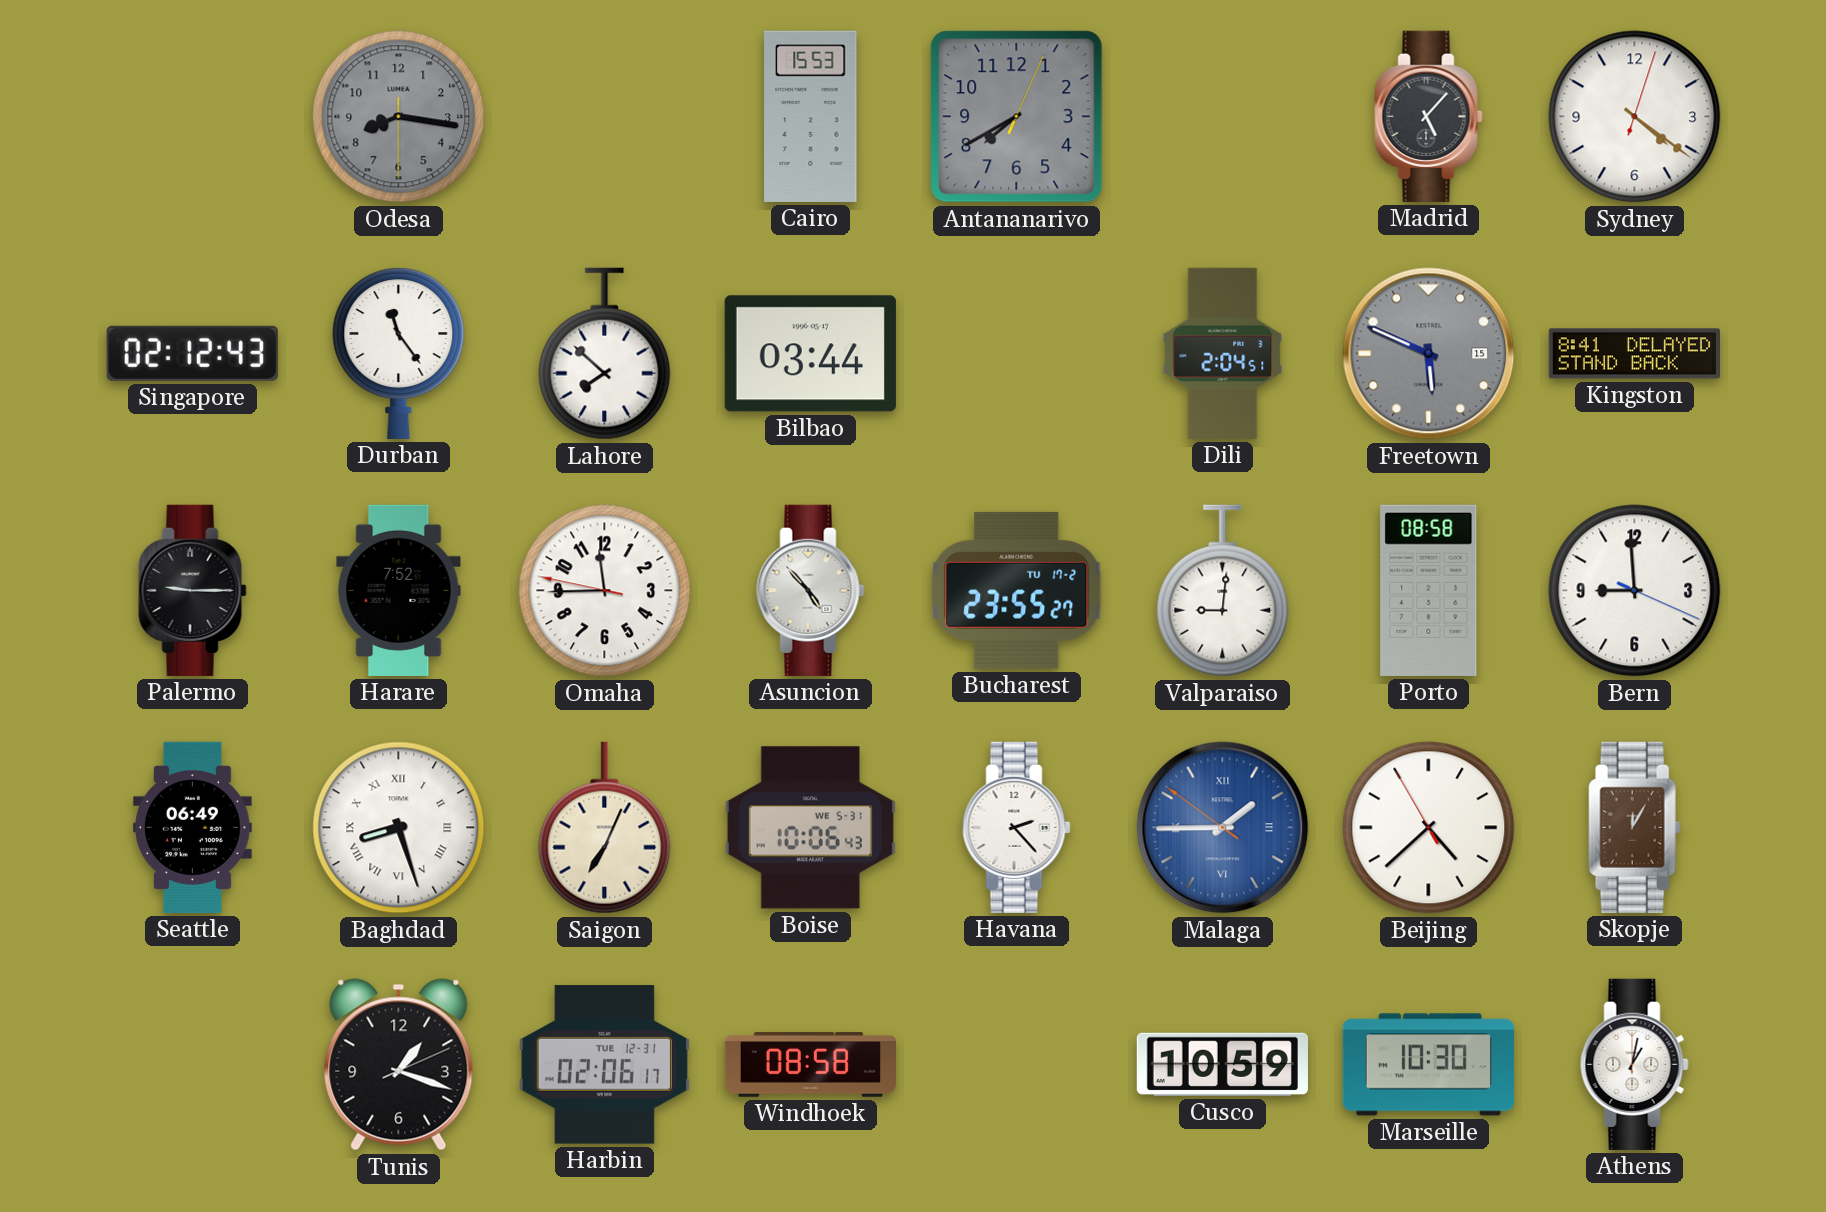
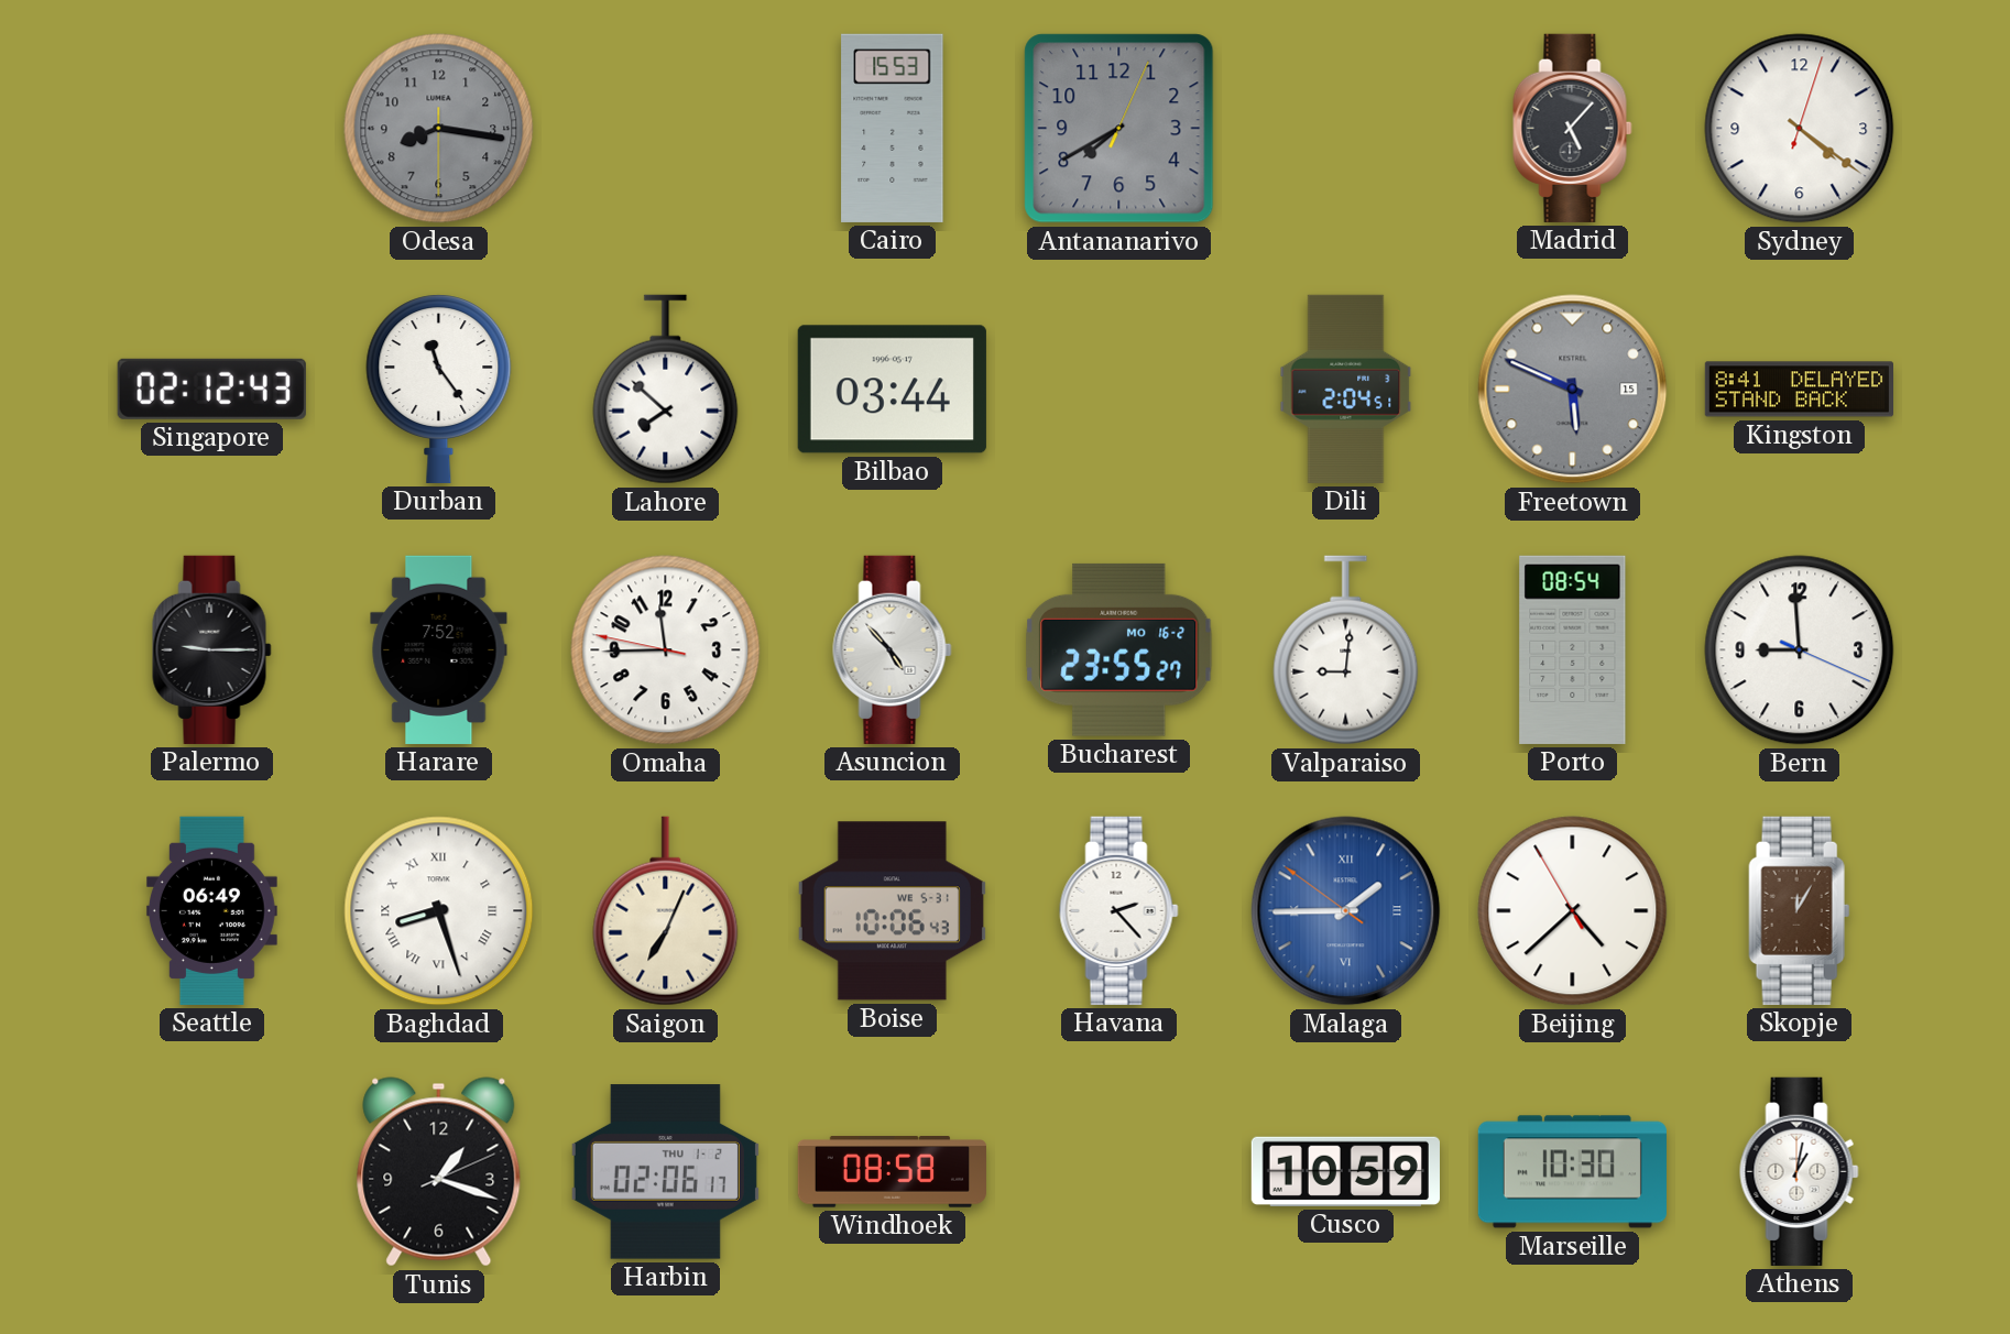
Bucharest date: TU 17-2 -> MO 16-2 (1119, 649)
Porto: 08:58 -> 08:54 (1573, 649)
Harbin date: TUE 12-31 -> THU 1-2 (665, 1172)
